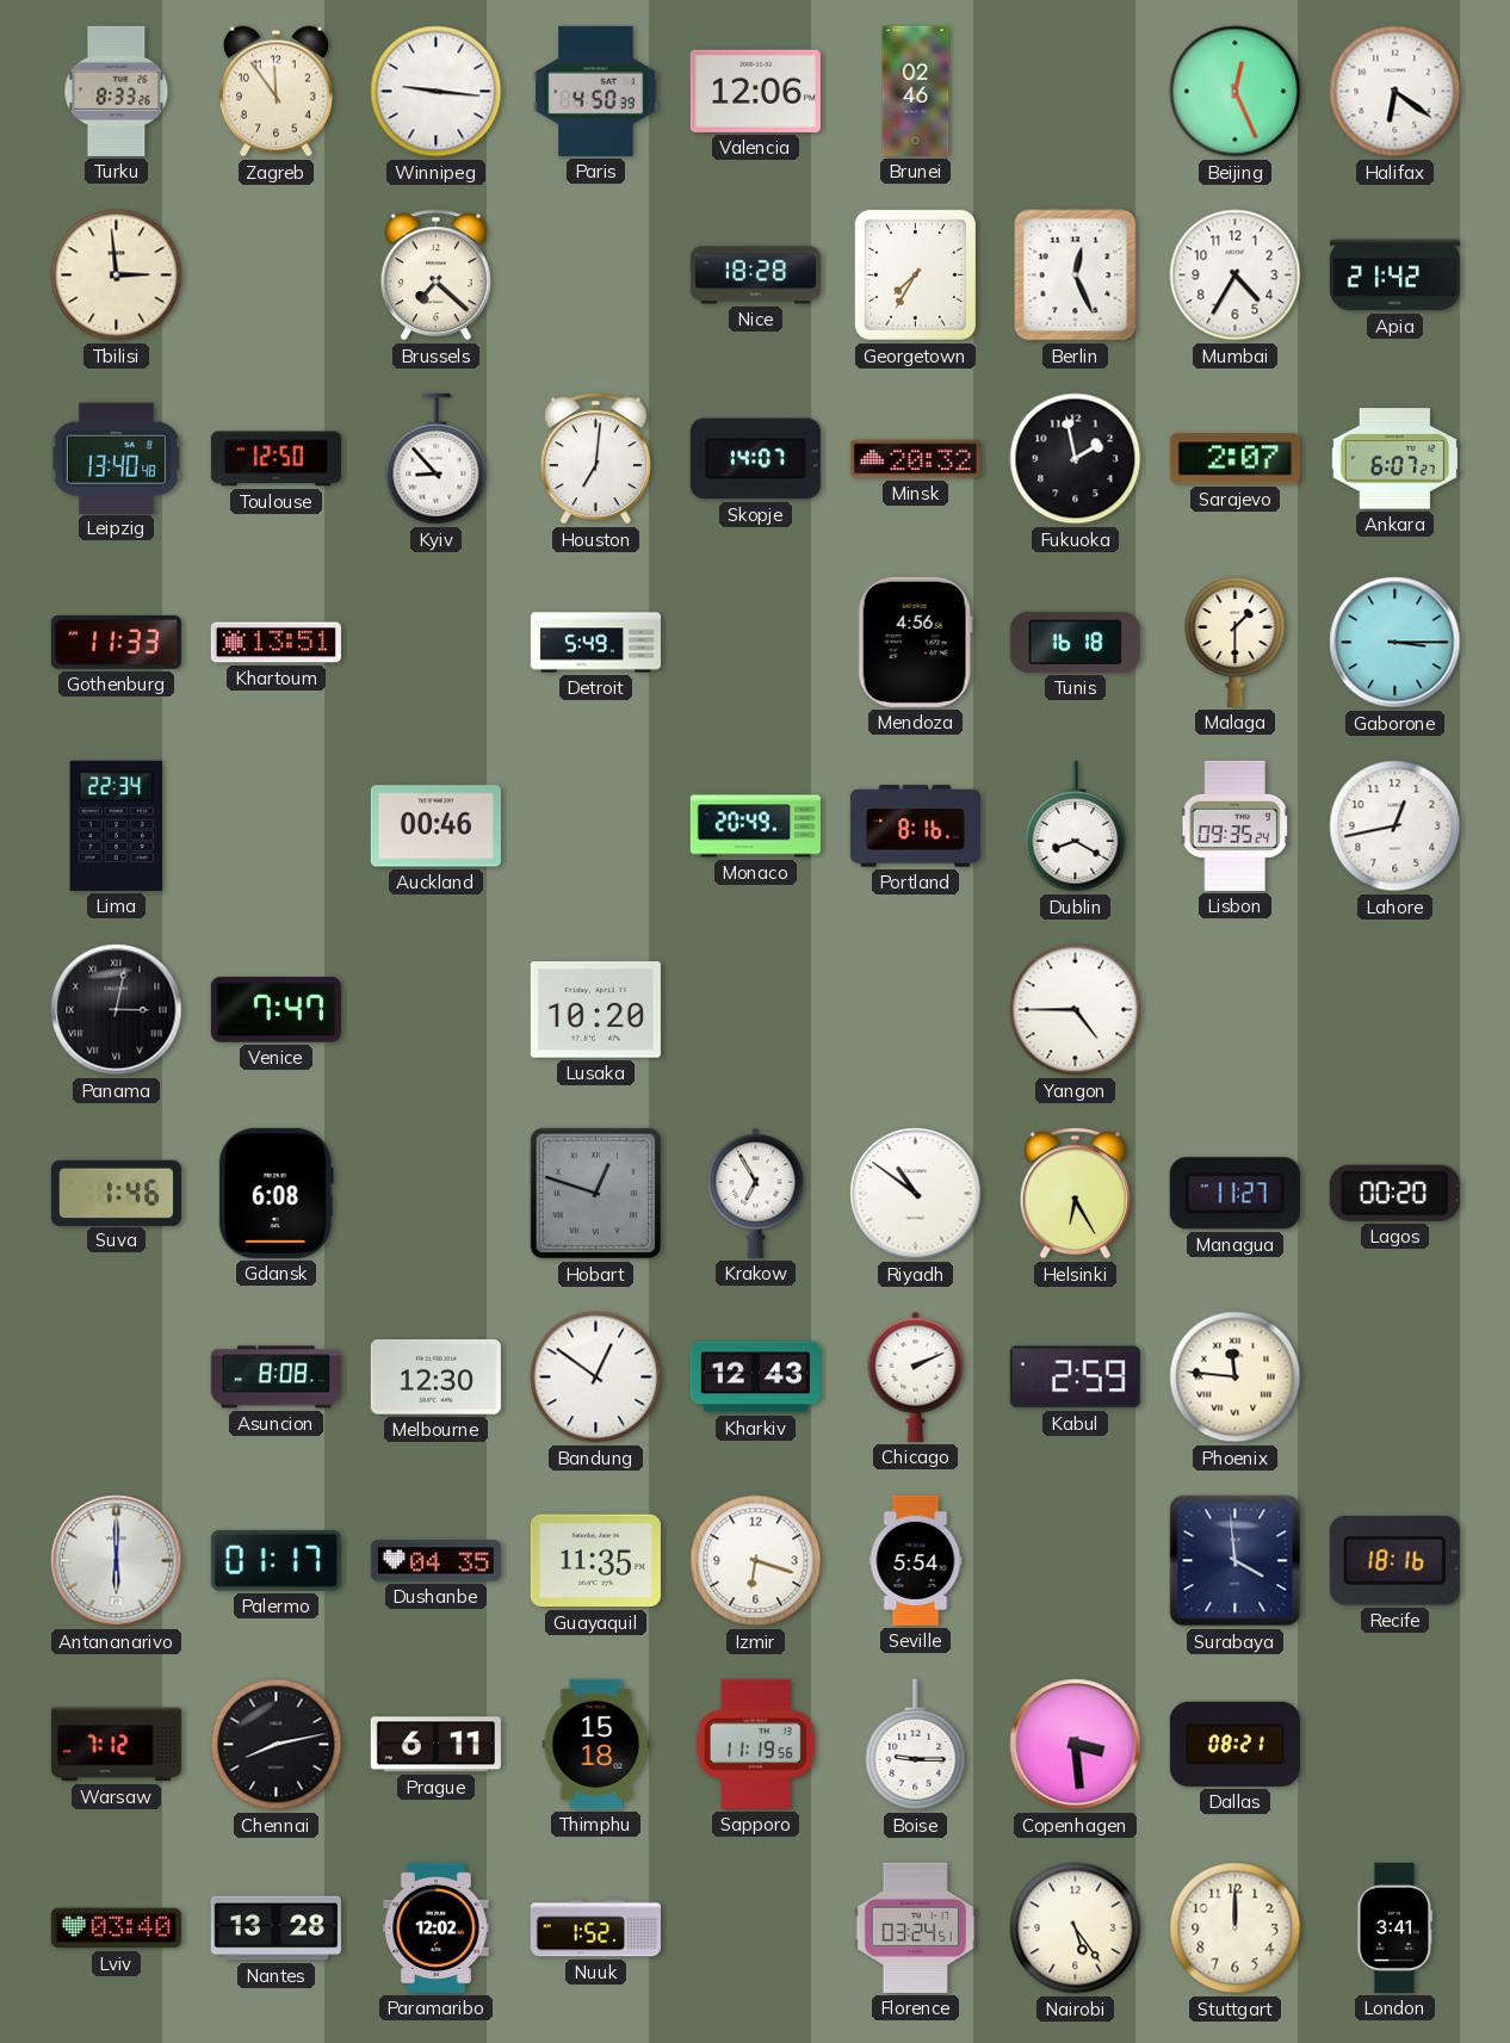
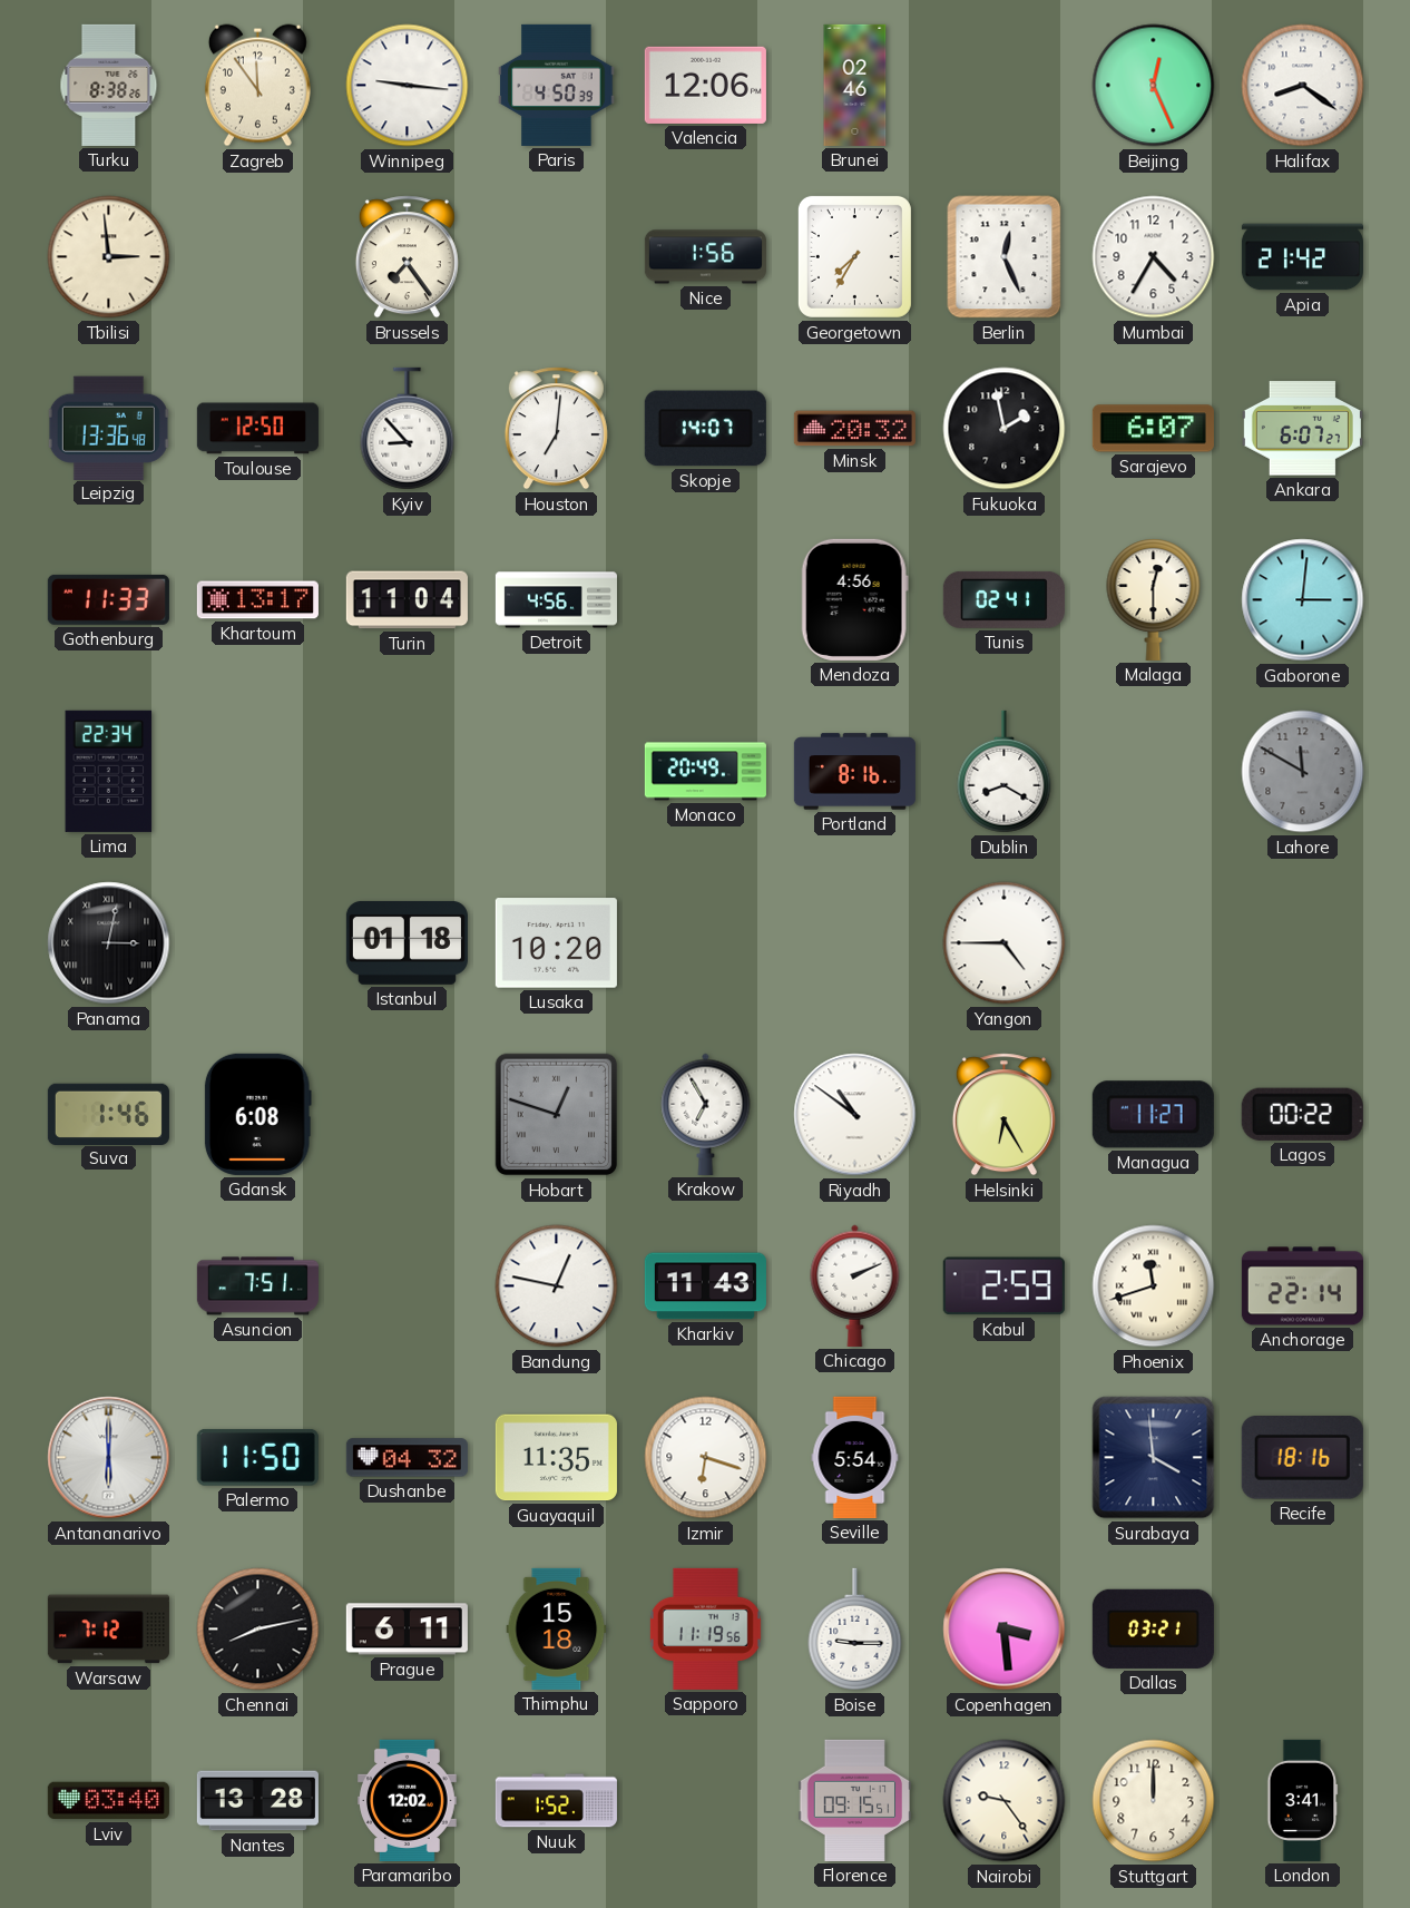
Turku: 8:33 -> 8:38 (109, 85)
Halifax: 6:21 -> 8:21 (1303, 86)
Brussels: 7:22 -> 7:24 (407, 257)
Nice: 18:28 -> 1:56 (705, 257)
Leipzig: 13:40 -> 13:36 (108, 428)
Sarajevo: 2:07 -> 6:07 (1153, 429)
Khartoum: 13:51 -> 13:17 (257, 600)
Turin: none -> 11:04 (407, 600)
Detroit: 5:49 -> 4:56 (556, 600)
Tunis: 16:18 -> 02:41 (1003, 599)
Malaga: 1:30 -> 12:30 (1154, 599)
Gaborone: 3:15 -> 3:01 (1303, 600)
Auckland: 00:46 -> none (435, 827)
Lisbon: 09:35 -> none (1234, 825)
Lahore: 12:43 -> 11:50 (1303, 772)
Lahore dial: white -> grey (1303, 772)
Venice: 7:47 -> none (276, 1010)
Istanbul: none -> 01:18 (407, 942)
Lagos: 00:20 -> 00:22 (1302, 1114)
Asuncion: 8:08 -> 7:51 (257, 1286)
Melbourne: 12:30 -> none (435, 1378)
Bandung: 12:51 -> 12:47 (557, 1286)
Kharkiv: 12:43 -> 11:43 (705, 1286)
Phoenix: 11:46 -> 11:42 (1154, 1286)
Anchorage: none -> 22:14 (1302, 1286)
Palermo: 01:17 -> 11:50 (257, 1457)
Dushanbe: 04:35 -> 04:32 (407, 1458)
Dallas: 08:21 -> 03:21 (1153, 1628)
Florence: 03:24 -> 09:15 (855, 1800)
Nairobi: 5:24 -> 9:24 (1005, 1801)
